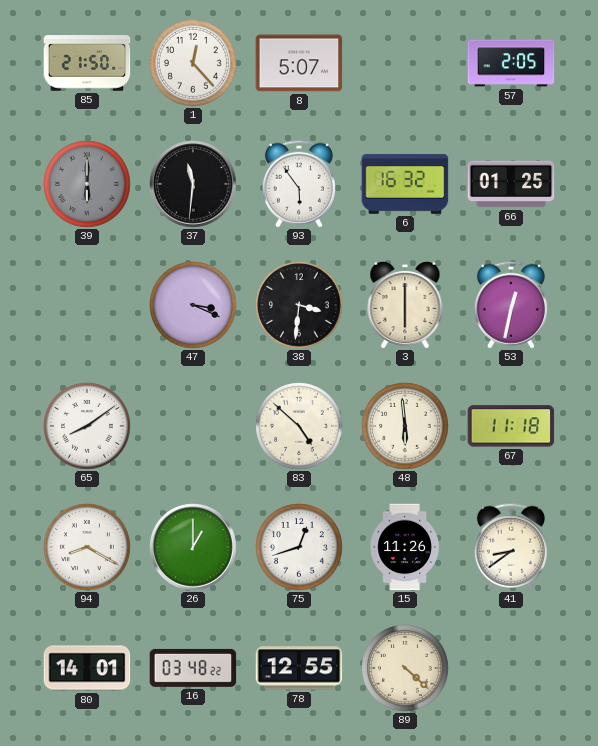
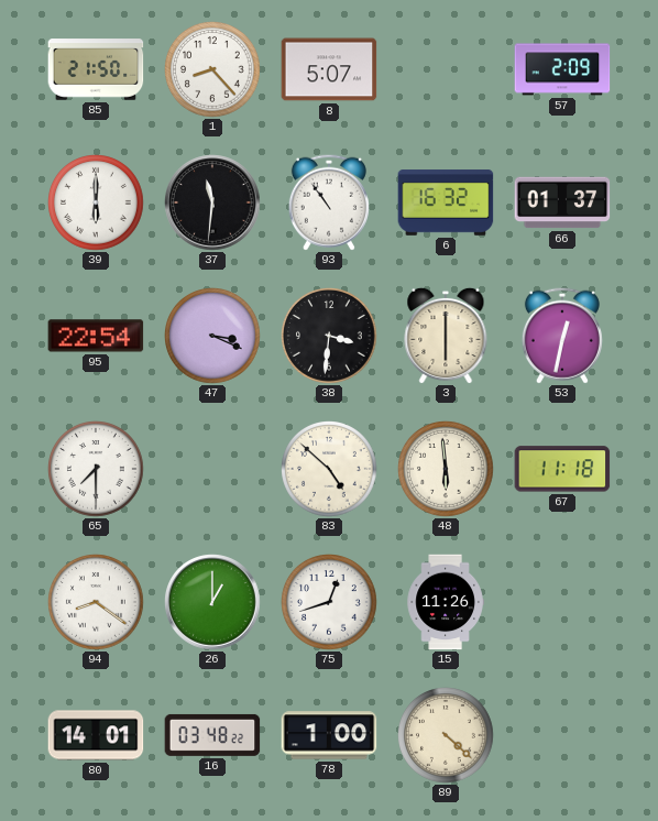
1: 12:23 -> 8:23 (213, 70)
57: 2:05 -> 2:09 (562, 69)
39 dial: grey -> white (97, 204)
93: 5:54 -> 10:54 (329, 202)
66: 01:25 -> 01:37 (562, 202)
95: none -> 22:54 (96, 336)
65: 8:09 -> 7:30 (97, 470)
94: 8:20 -> 8:21 (97, 603)
41: 8:39 -> none (511, 547)
78: 12:55 -> 1:00 (329, 735)
